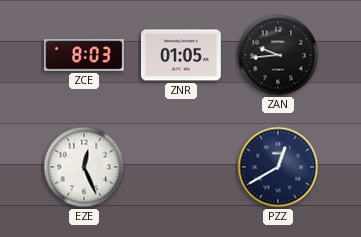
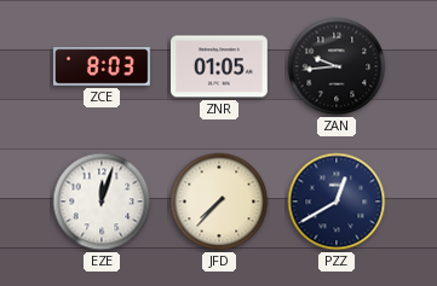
EZE: 12:26 -> 12:03 (102, 202)
JFD: none -> 7:37 (219, 202)
